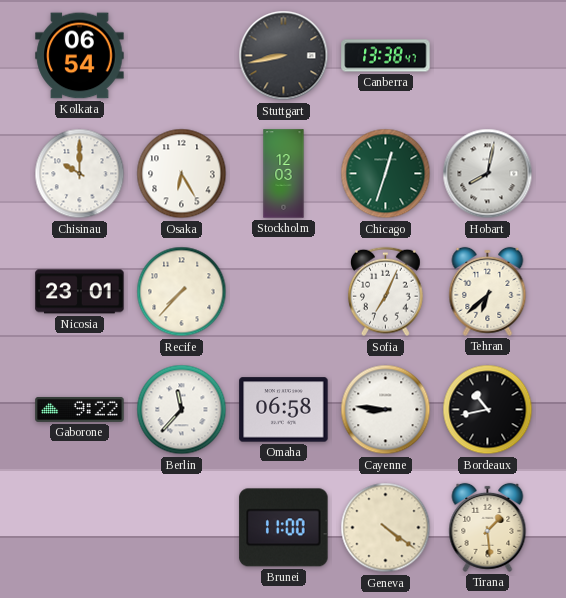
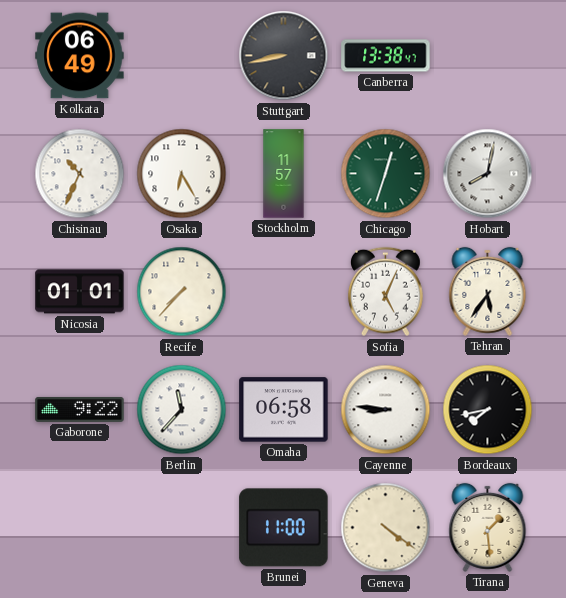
Kolkata: 06:54 -> 06:49 (80, 56)
Chisinau: 10:00 -> 10:34 (80, 174)
Stockholm: 12:03 -> 11:57 (284, 174)
Nicosia: 23:01 -> 01:01 (80, 292)
Sofia: 7:04 -> 5:04 (385, 292)
Tehran: 6:38 -> 5:36 (488, 291)
Bordeaux: 10:43 -> 7:43 (488, 410)
